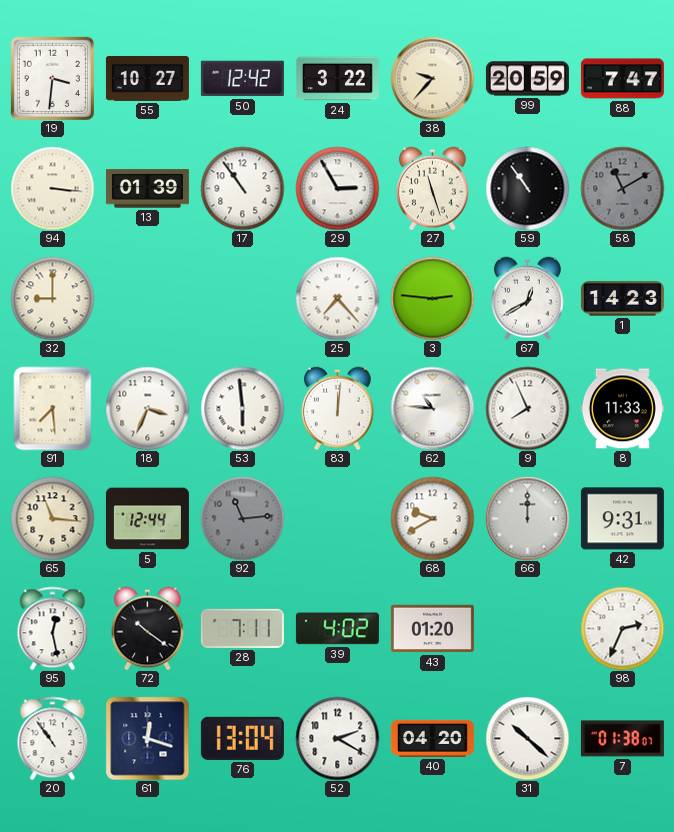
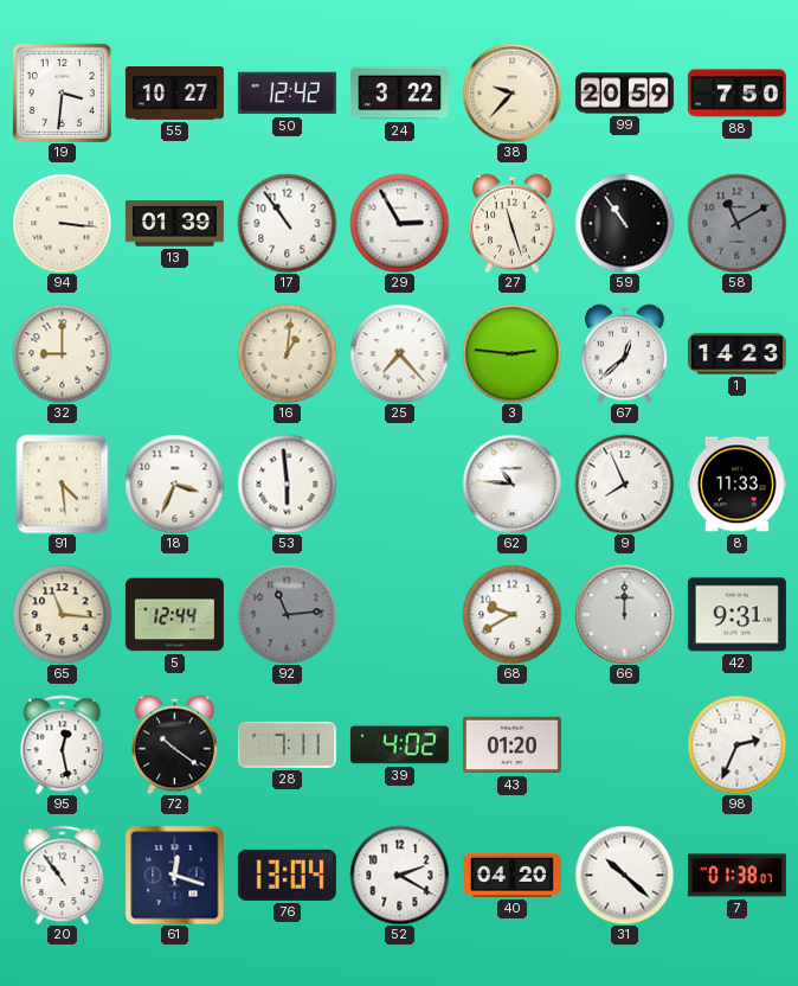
88: 7:47 -> 7:50 (736, 94)
16: none -> 1:01 (287, 353)
67: 12:40 -> 12:38 (625, 353)
91: 7:29 -> 4:29 (63, 484)
83: 12:01 -> none (338, 408)
